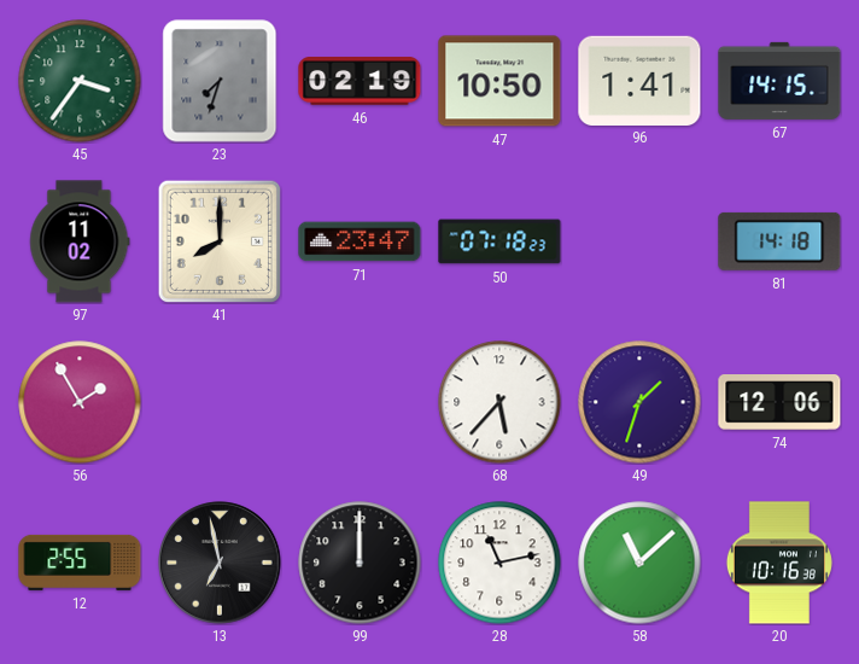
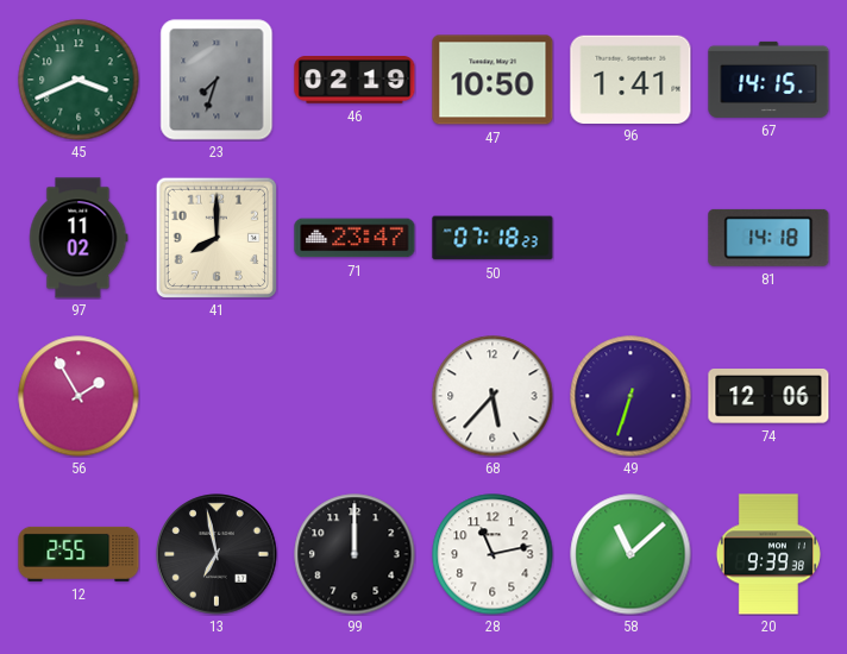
45: 3:36 -> 3:41 (79, 80)
49: 1:33 -> 6:33 (630, 396)
20: 10:16 -> 9:39 (768, 554)
